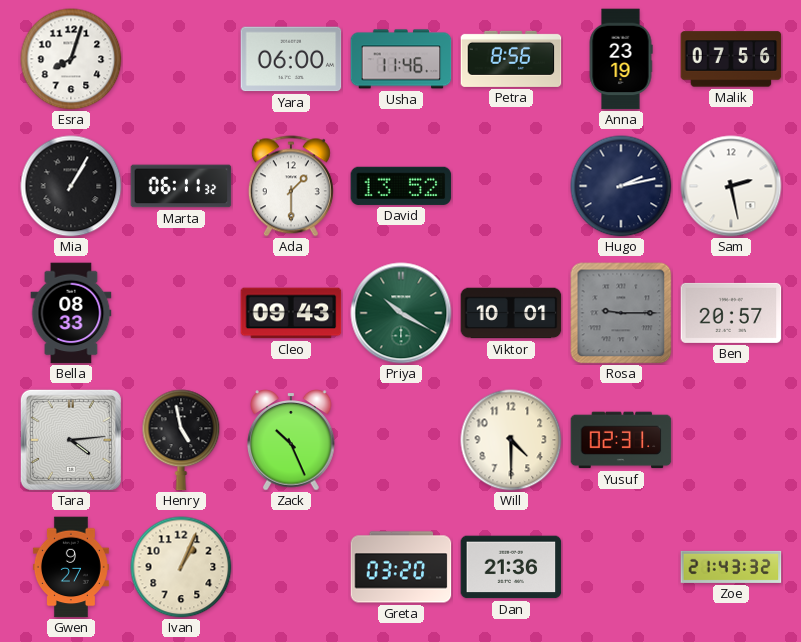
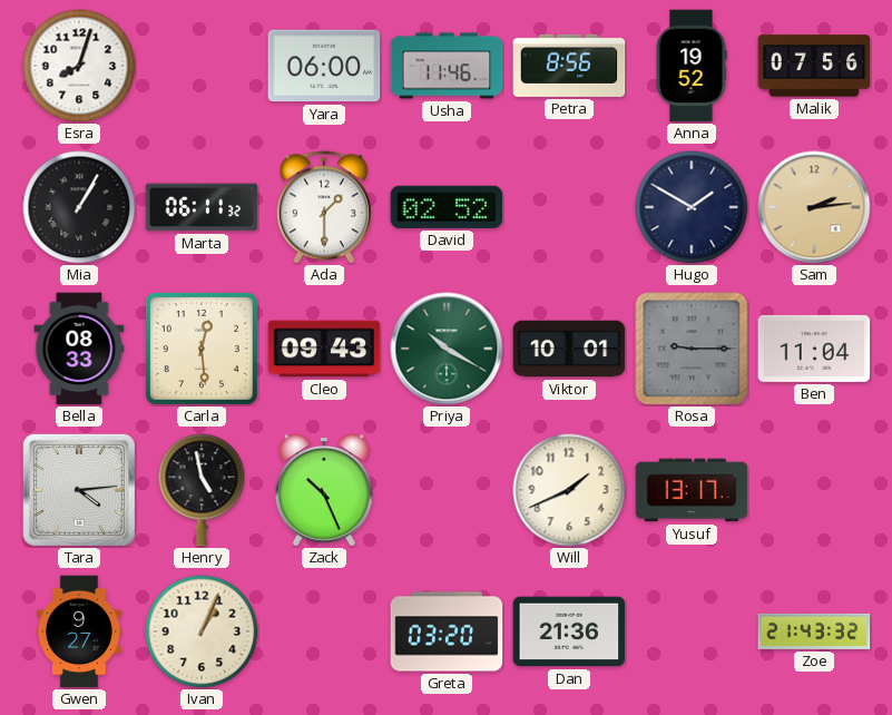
Anna: 23:19 -> 19:52 (692, 66)
David: 13:52 -> 02:52 (447, 207)
Hugo: 2:13 -> 1:50 (692, 207)
Sam: 2:28 -> 2:14 (814, 207)
Sam dial: white -> champagne (814, 207)
Carla: none -> 12:29 (202, 349)
Ben: 20:57 -> 11:04 (814, 349)
Will: 4:30 -> 1:41 (569, 490)
Yusuf: 02:31 -> 13:17 (692, 490)
